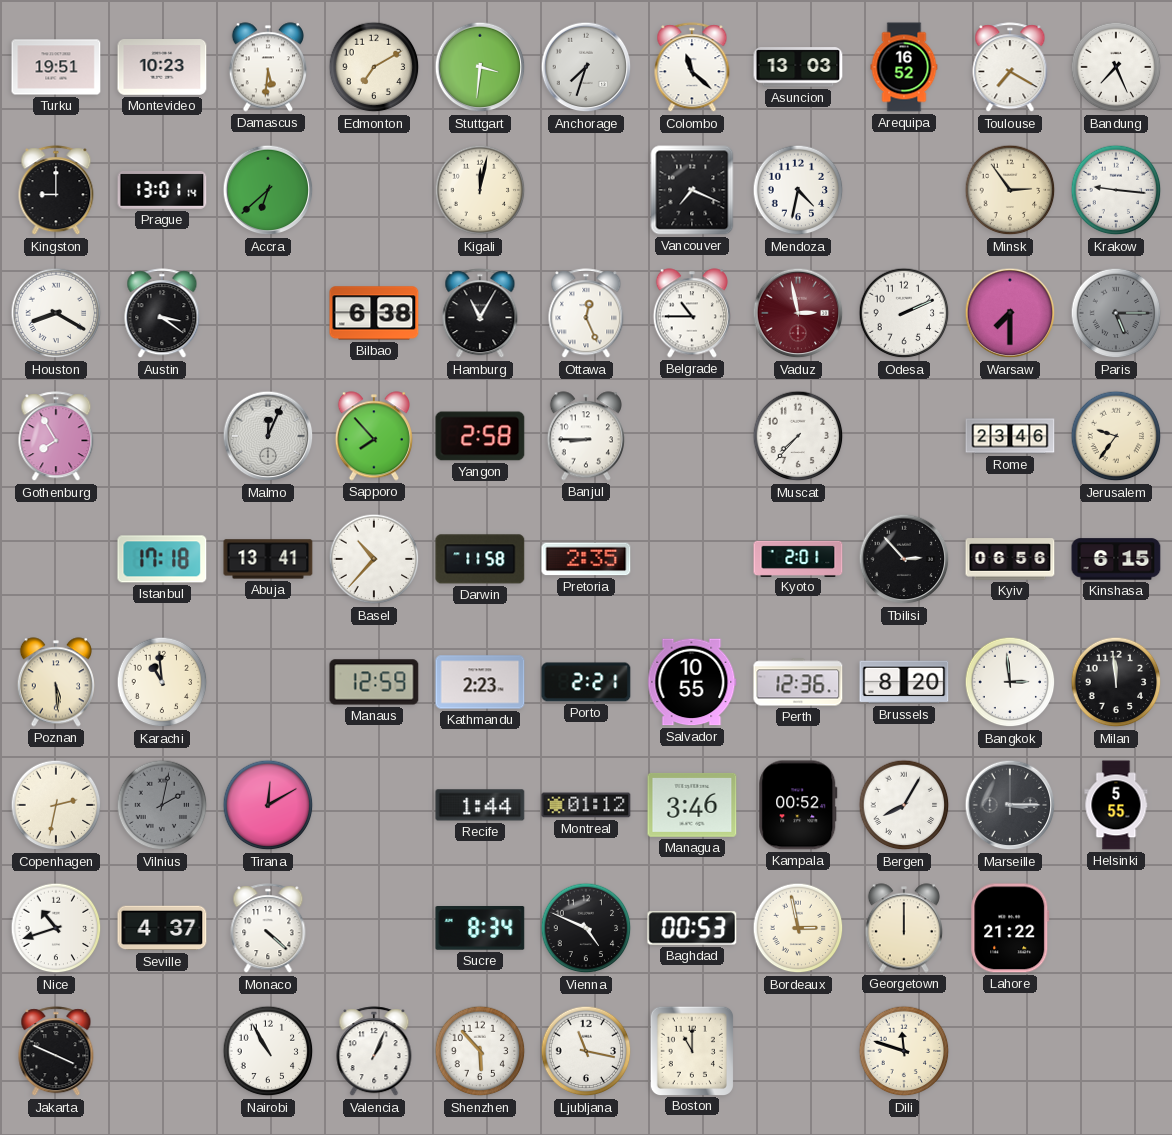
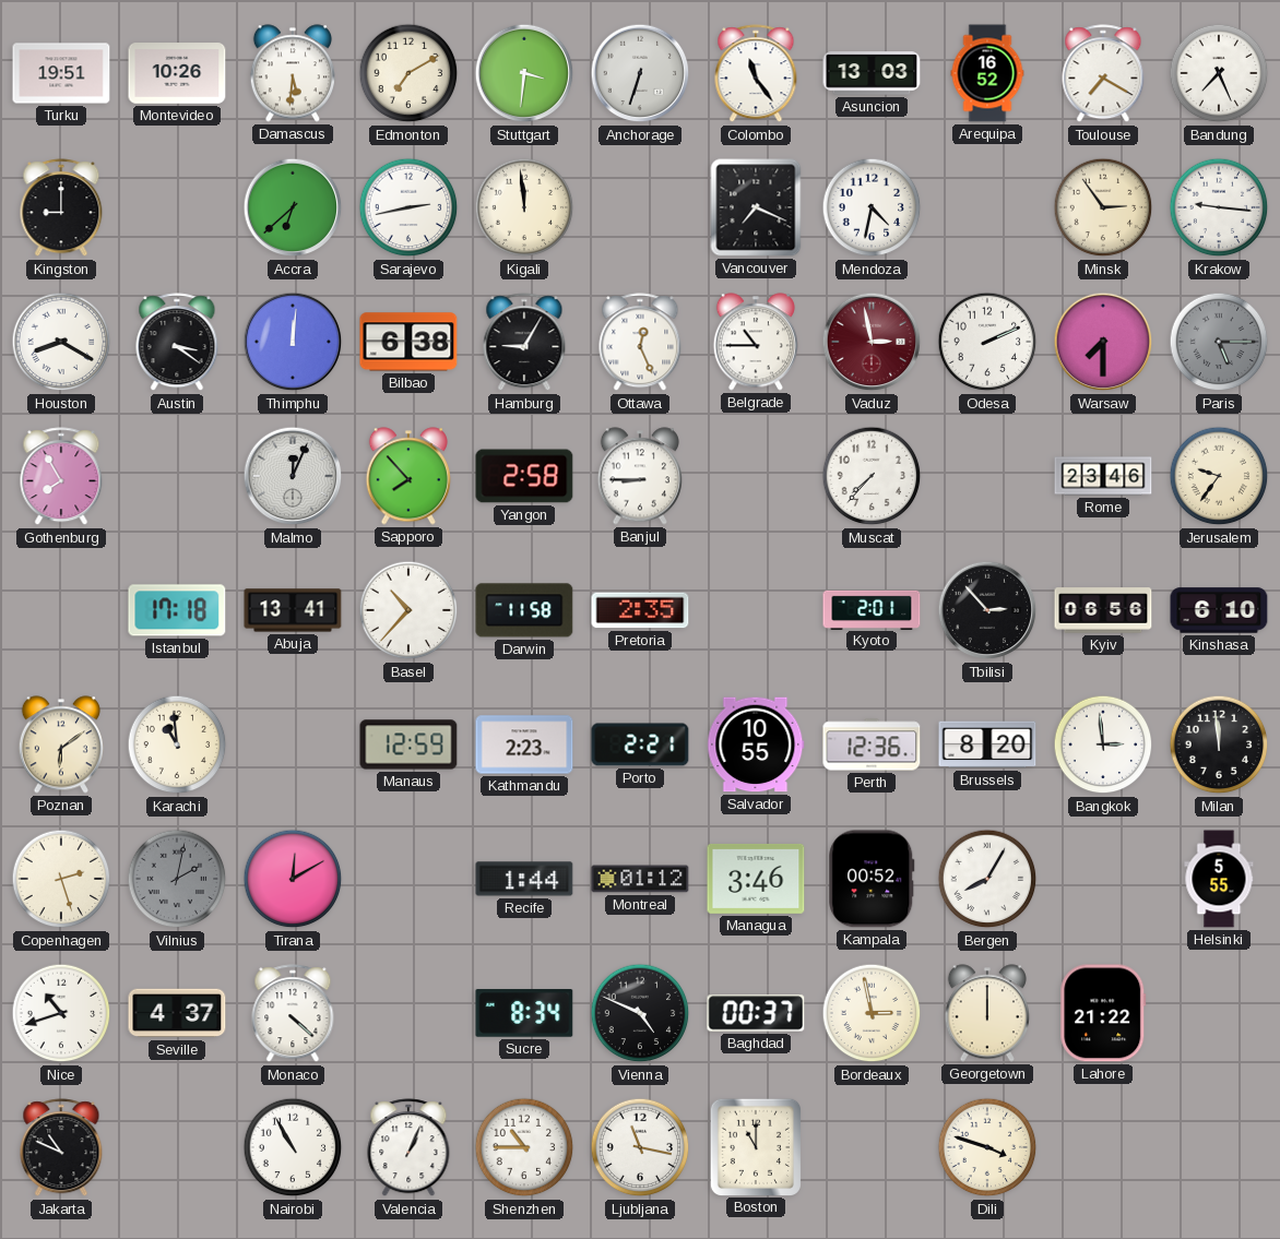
Montevideo: 10:23 -> 10:26 (177, 73)
Anchorage: 7:33 -> 6:33 (640, 73)
Colombo: 11:22 -> 11:24 (756, 74)
Prague: 13:01 -> none (162, 191)
Sarajevo: none -> 2:43 (408, 207)
Kigali: 12:02 -> 11:59 (524, 207)
Thimphu: none -> 12:01 (293, 342)
Hamburg: 11:05 -> 9:05 (524, 343)
Kinshasa: 6:15 -> 6:10 (1219, 610)
Poznan: 5:29 -> 6:09 (61, 744)
Copenhagen: 2:32 -> 2:27 (61, 879)
Marseille: 3:15 -> none (1010, 805)
Baghdad: 00:53 -> 00:37 (756, 1013)
Jakarta: 3:49 -> 10:49 (61, 1148)
Shenzhen: 5:53 -> 10:45 (524, 1147)
Dili: 11:48 -> 3:48 (987, 1147)
